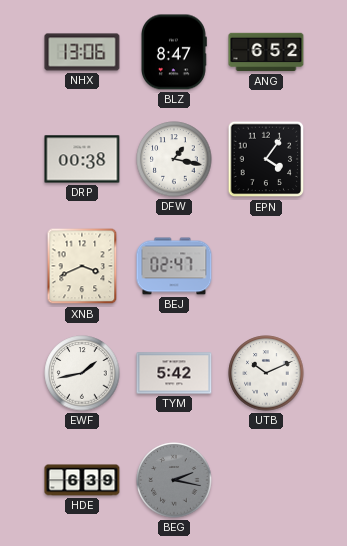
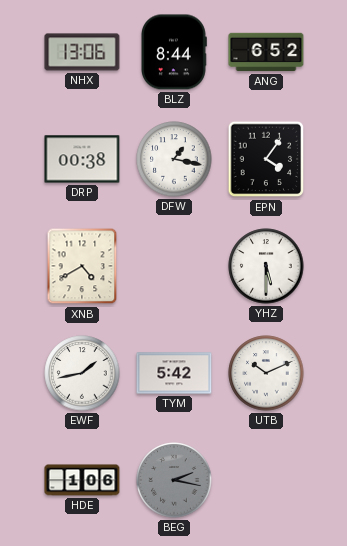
BLZ: 8:47 -> 8:44 (174, 52)
XNB: 3:41 -> 4:40 (82, 266)
BEJ: 02:47 -> none (174, 266)
YHZ: none -> 5:30 (266, 266)
HDE: 6:39 -> 1:06 (82, 480)
